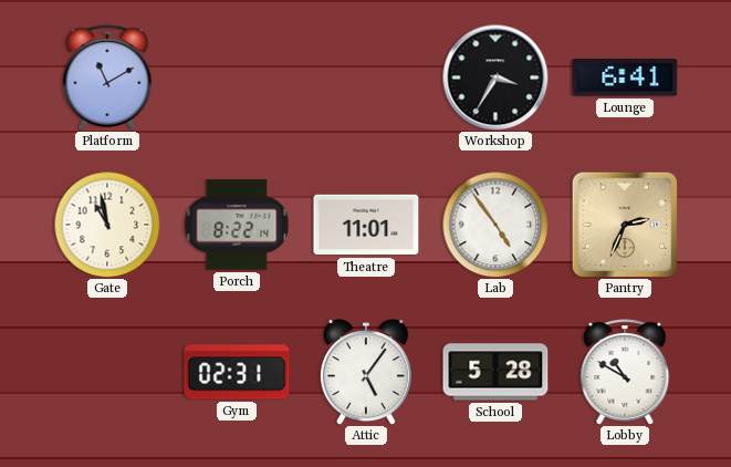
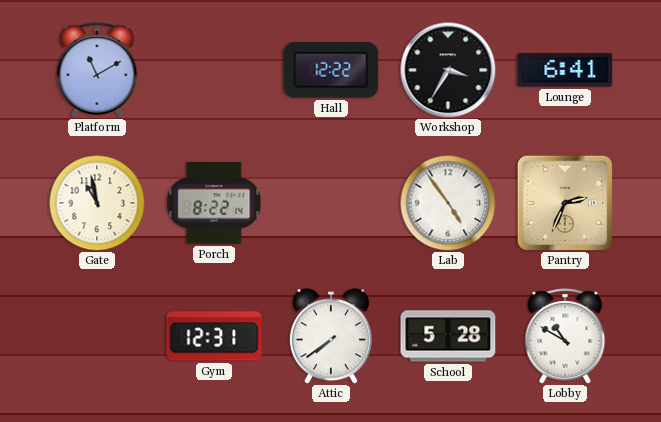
Hall: none -> 12:22 (331, 71)
Theatre: 11:01 -> none (366, 225)
Gym: 02:31 -> 12:31 (214, 336)
Attic: 5:06 -> 7:39 (331, 336)
